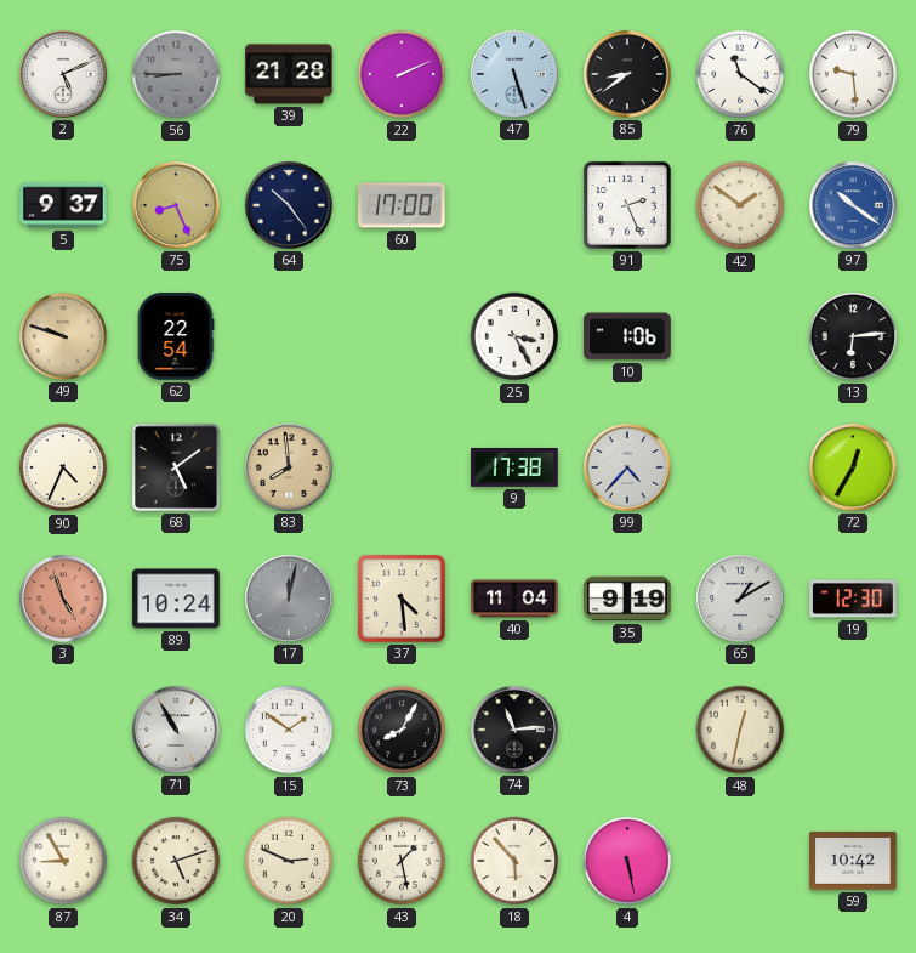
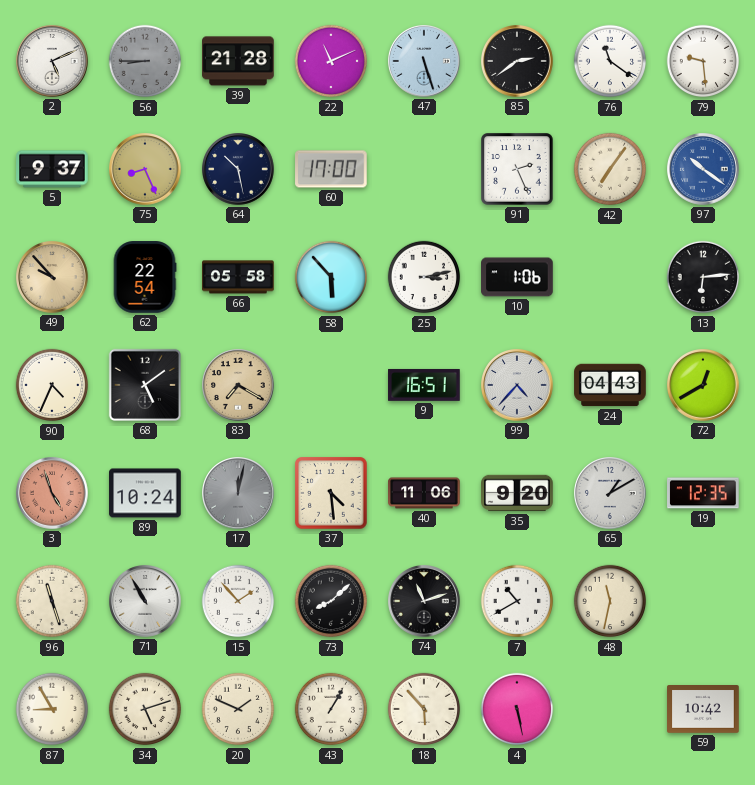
22: 2:11 -> 11:11 (331, 61)
85: 8:39 -> 2:39 (518, 62)
64: 10:24 -> 10:28 (239, 170)
42: 1:51 -> 7:06 (610, 169)
49: 9:48 -> 9:53 (53, 278)
66: none -> 05:58 (238, 277)
58: none -> 5:53 (331, 277)
25: 3:25 -> 3:13 (424, 277)
83: 7:59 -> 7:20 (239, 386)
9: 17:38 -> 16:51 (424, 385)
24: none -> 04:43 (610, 385)
72: 12:35 -> 12:40 (704, 386)
40: 11:04 -> 11:06 (424, 493)
35: 9:19 -> 9:20 (517, 493)
19: 12:30 -> 12:35 (703, 493)
96: none -> 11:27 (52, 601)
15: 1:51 -> 1:53 (238, 601)
73: 8:05 -> 8:08 (331, 601)
74: 11:14 -> 11:12 (425, 602)
7: none -> 10:40 (517, 601)
48: 12:32 -> 11:32 (610, 601)
20: 2:49 -> 1:49 (238, 709)
43: 1:28 -> 1:05 (331, 709)
